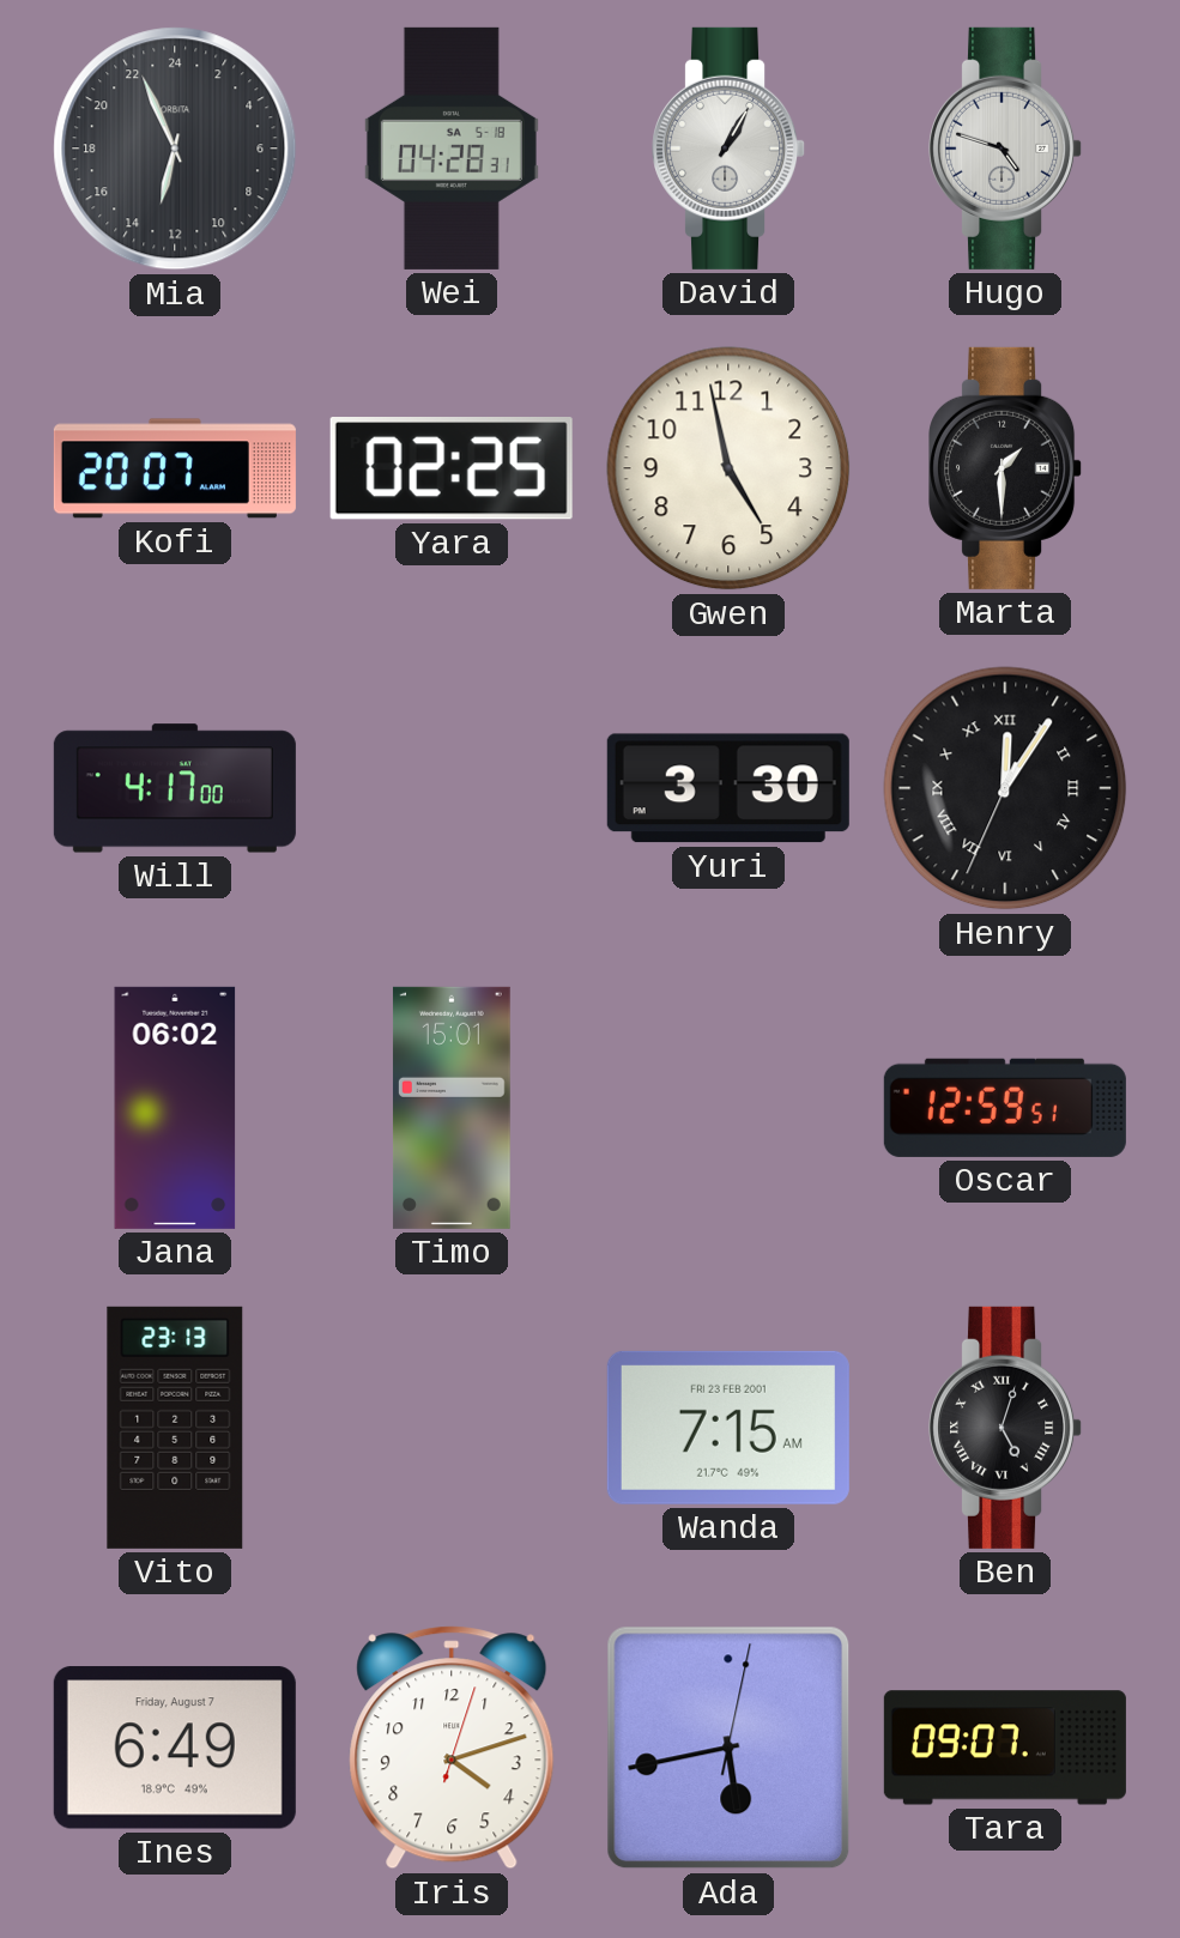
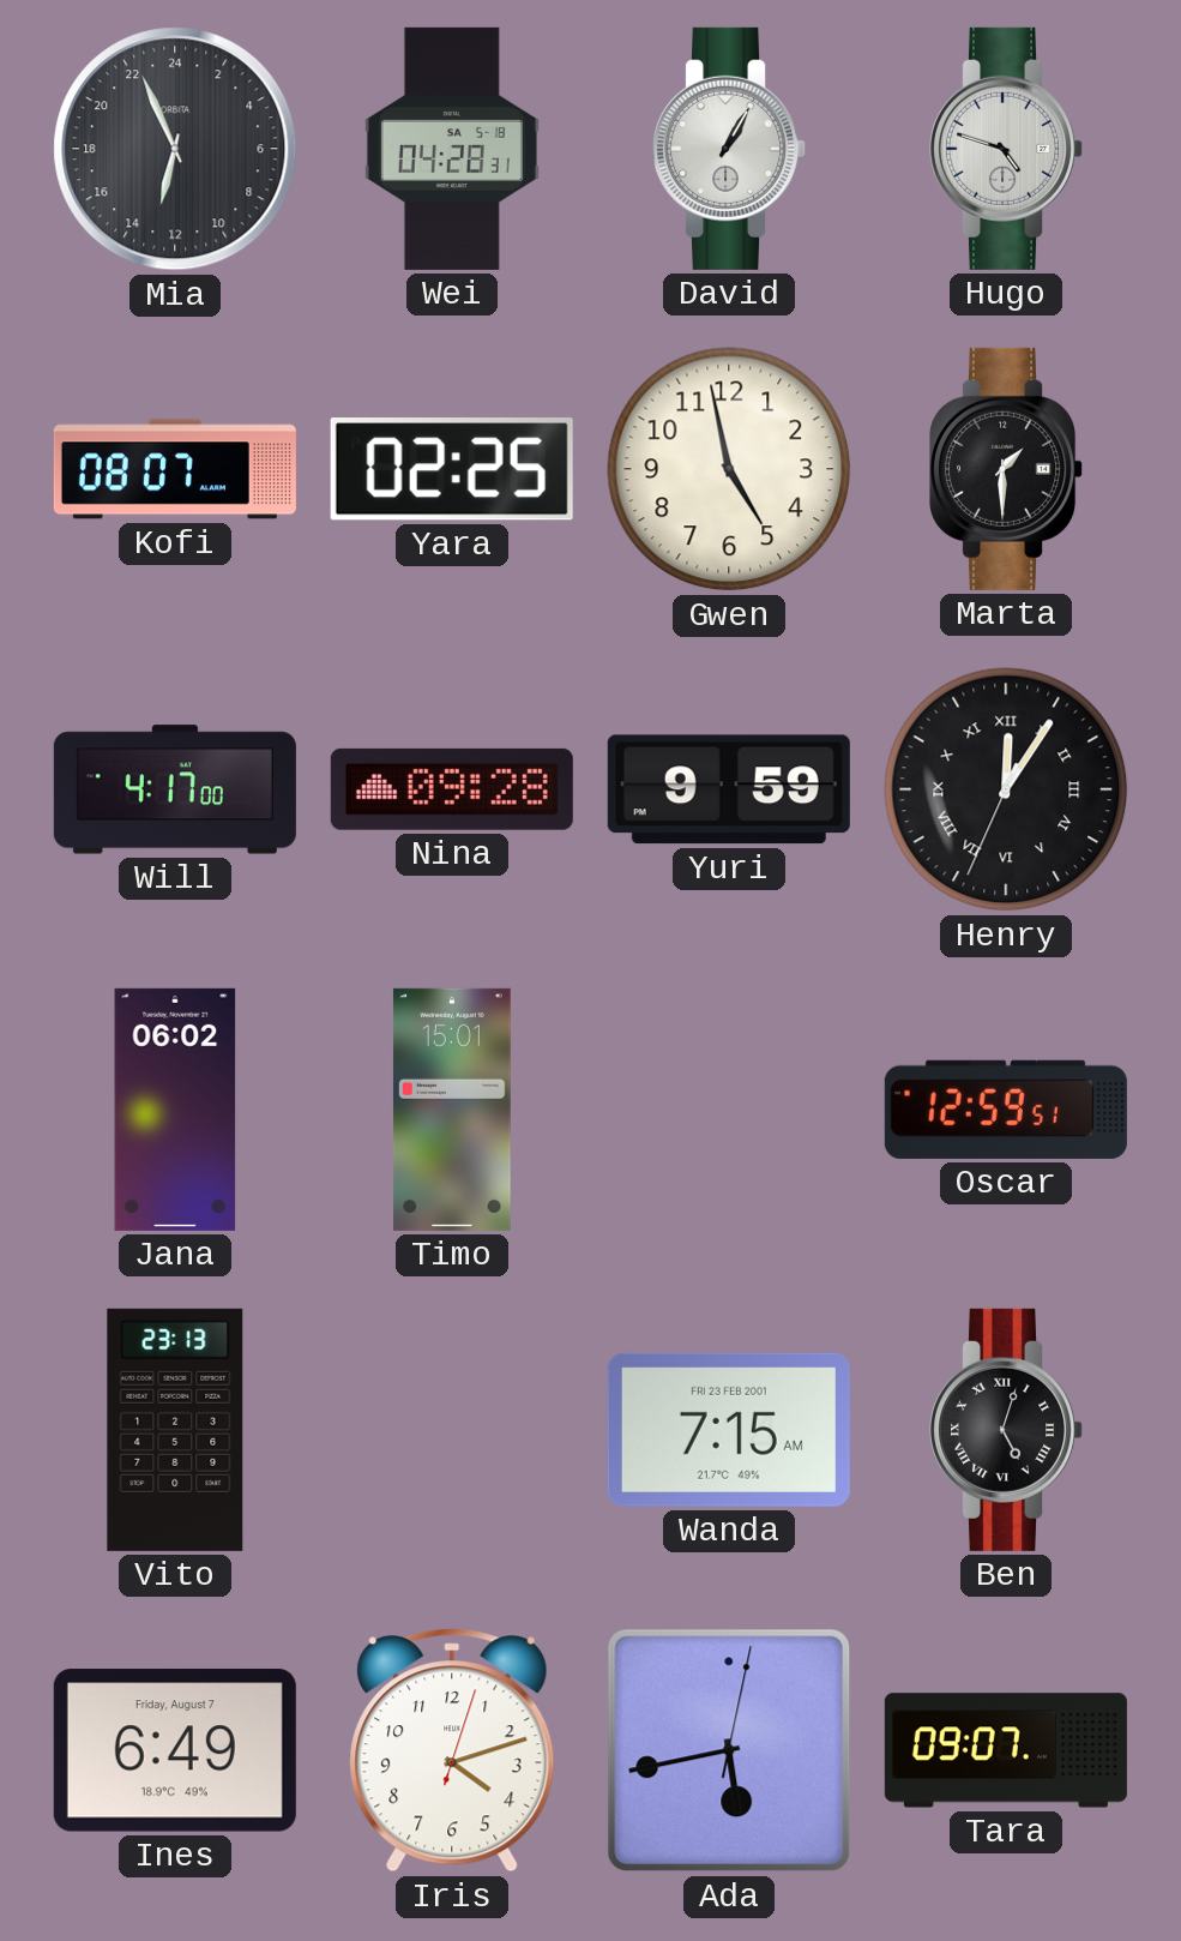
Kofi: 20:07 -> 08:07 (175, 469)
Nina: none -> 09:28 (452, 789)
Yuri: 3:30 -> 9:59 (729, 789)
